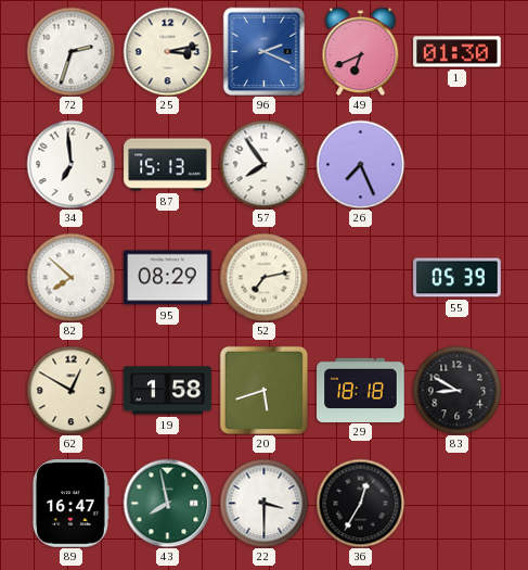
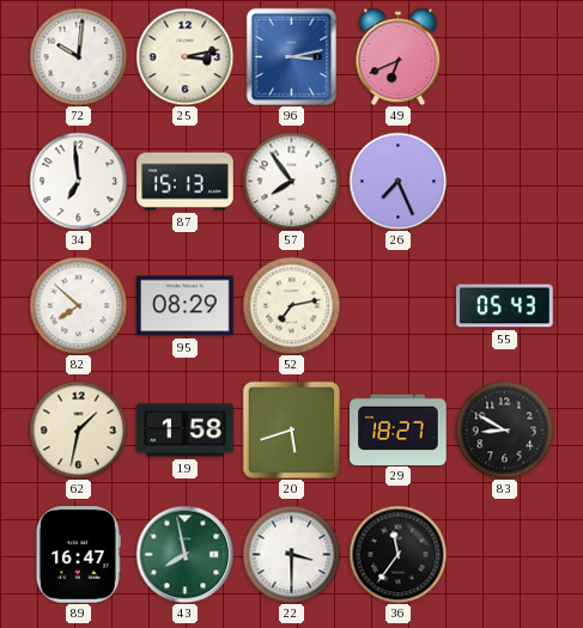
72: 2:33 -> 10:01 (78, 56)
96: 2:19 -> 3:13 (291, 56)
1: 01:30 -> none (458, 52)
55: 05:39 -> 05:43 (505, 306)
62: 12:50 -> 1:32 (78, 429)
29: 18:18 -> 18:27 (399, 429)
36: 12:35 -> 11:36 (397, 554)
